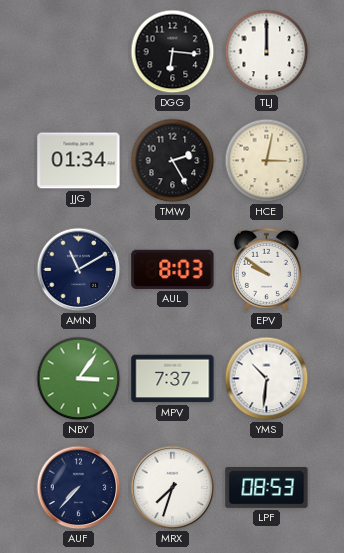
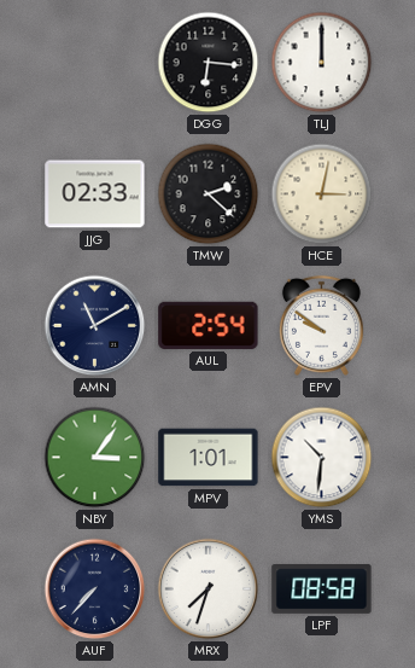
JJG: 01:34 -> 02:33 (95, 194)
TMW: 2:25 -> 2:22 (209, 194)
AUL: 8:03 -> 2:54 (209, 325)
MPV: 7:37 -> 1:01 (209, 458)
LPF: 08:53 -> 08:58 (322, 589)
